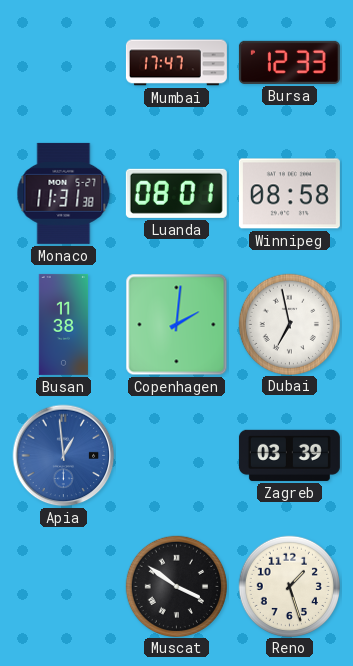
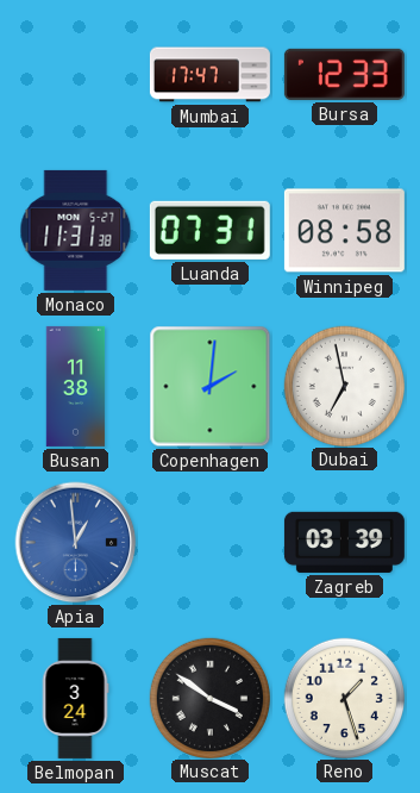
Luanda: 08:01 -> 07:31 (209, 230)
Belmopan: none -> 3:24 (75, 698)
